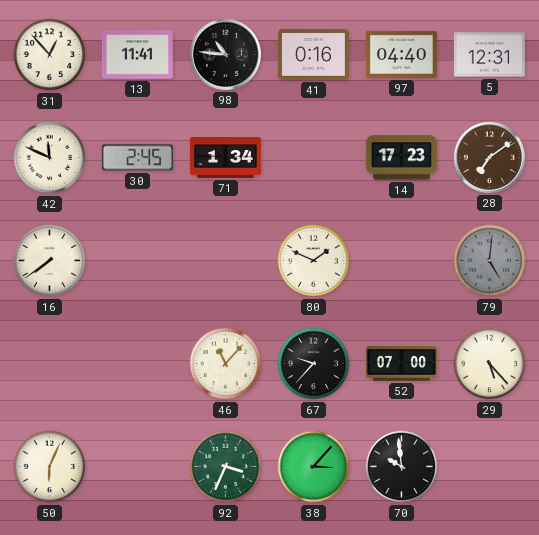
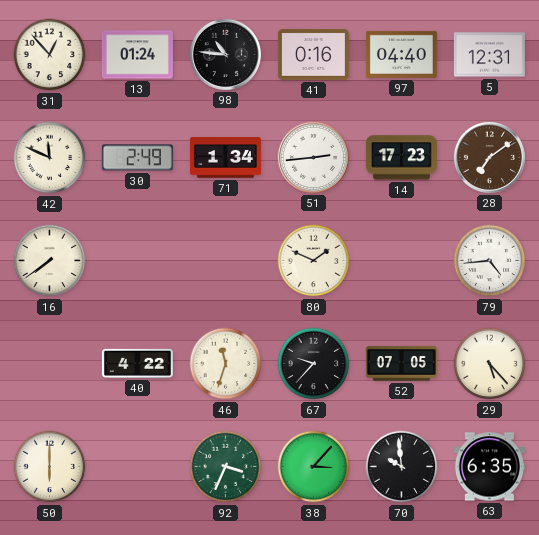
13: 11:41 -> 01:24 (137, 55)
30: 2:45 -> 2:49 (137, 158)
51: none -> 2:44 (313, 157)
79: 5:01 -> 4:44 (490, 261)
79 dial: grey -> white (490, 261)
40: none -> 4:22 (137, 363)
46: 11:07 -> 11:33 (226, 364)
52: 07:00 -> 07:05 (401, 363)
50: 6:04 -> 6:00 (50, 467)
63: none -> 6:35 (489, 467)
